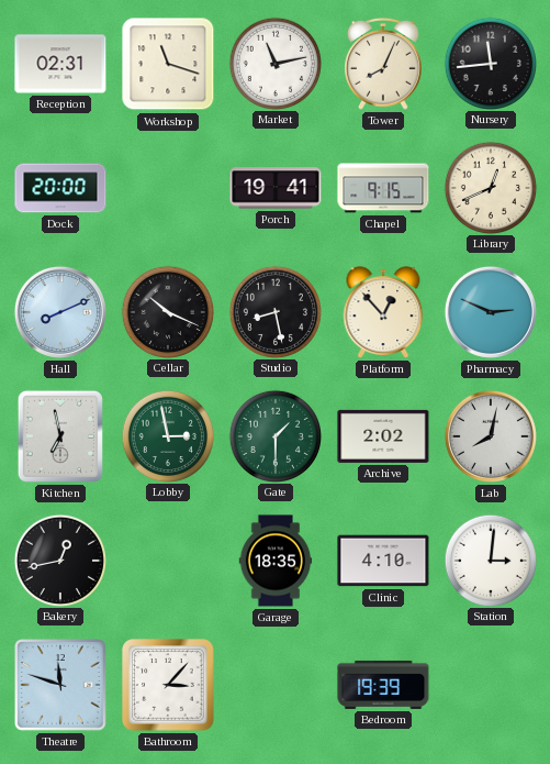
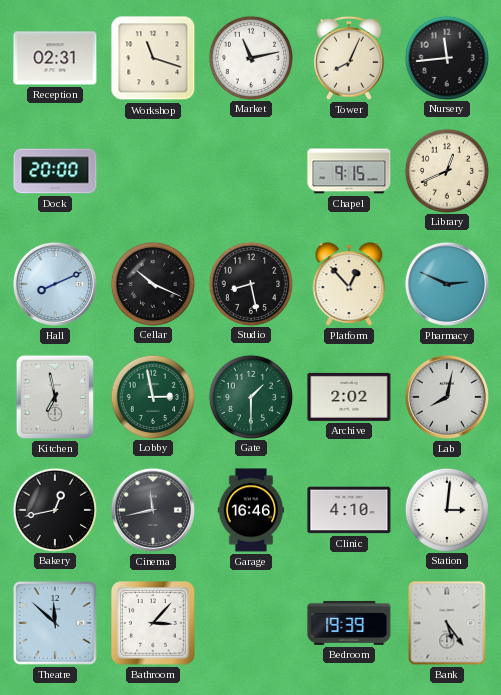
Porch: 19:41 -> none (276, 188)
Cinema: none -> 11:43 (153, 510)
Garage: 18:35 -> 16:46 (251, 510)
Theatre: 11:48 -> 11:52 (55, 623)
Bank: none -> 5:24 (447, 623)
